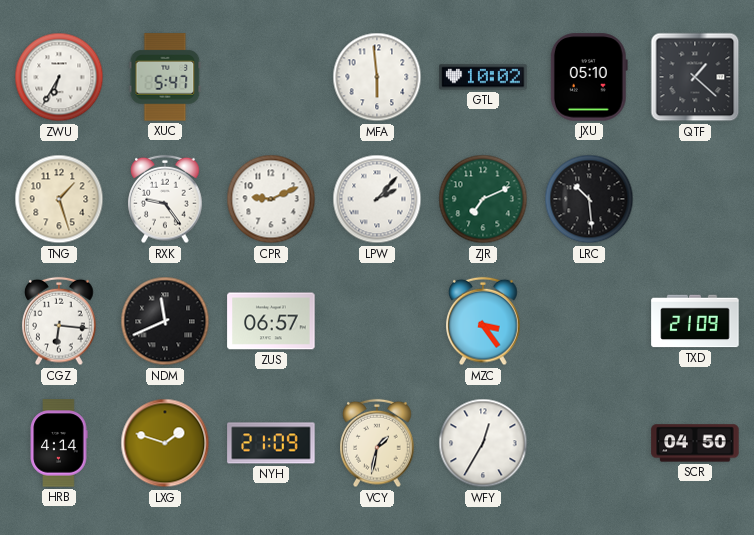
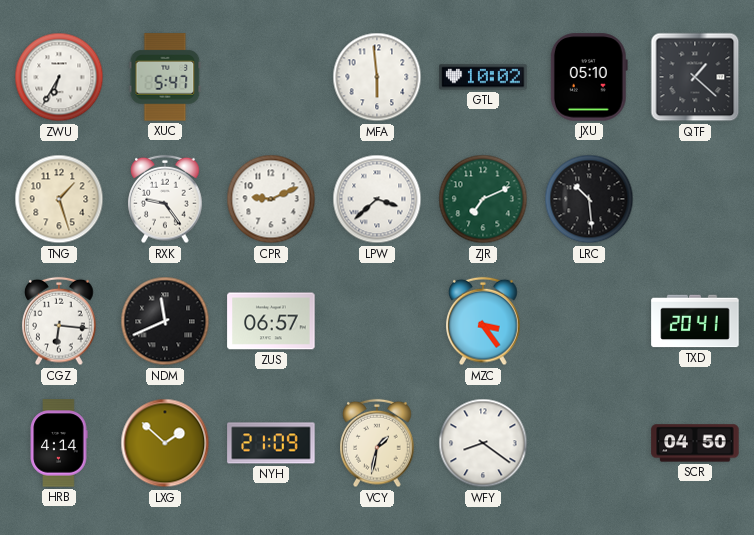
LPW: 2:07 -> 3:38 (377, 199)
TXD: 21:09 -> 20:41 (695, 321)
LXG: 1:48 -> 1:52 (165, 443)
WFY: 12:35 -> 8:21 (483, 443)
